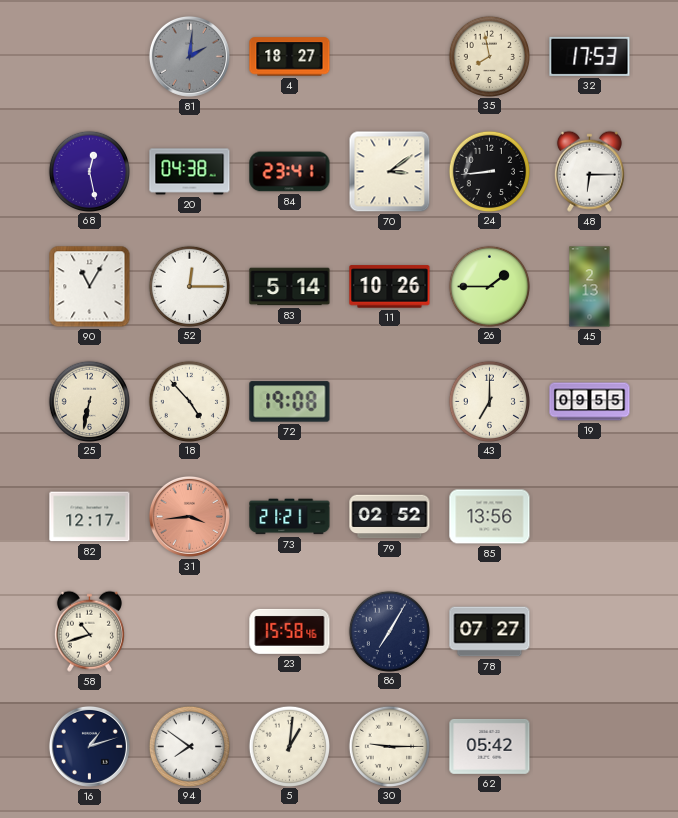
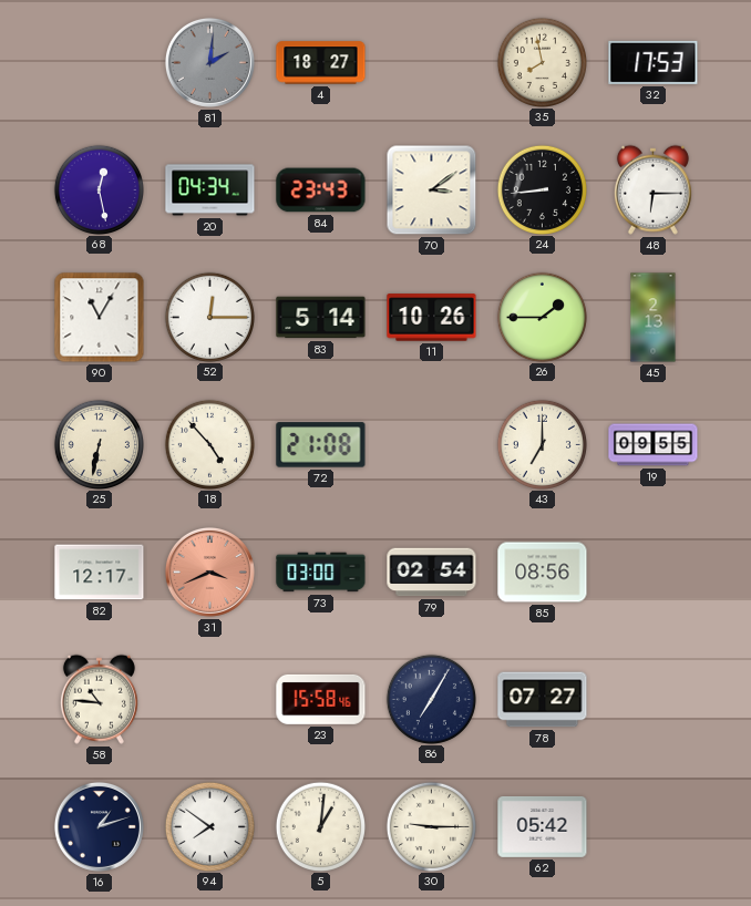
20: 04:38 -> 04:34 (210, 191)
84: 23:41 -> 23:43 (321, 191)
72: 19:08 -> 21:08 (321, 445)
31: 3:44 -> 3:41 (209, 572)
73: 21:21 -> 03:00 (321, 573)
79: 02:52 -> 02:54 (432, 573)
85: 13:56 -> 08:56 (543, 573)
58: 10:42 -> 10:46 (99, 699)
